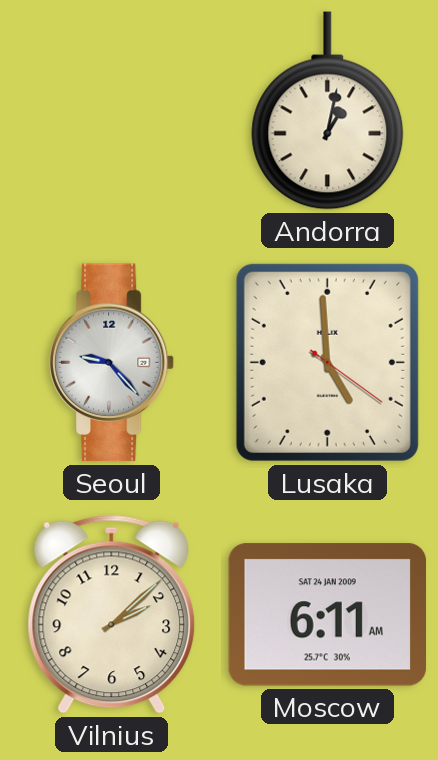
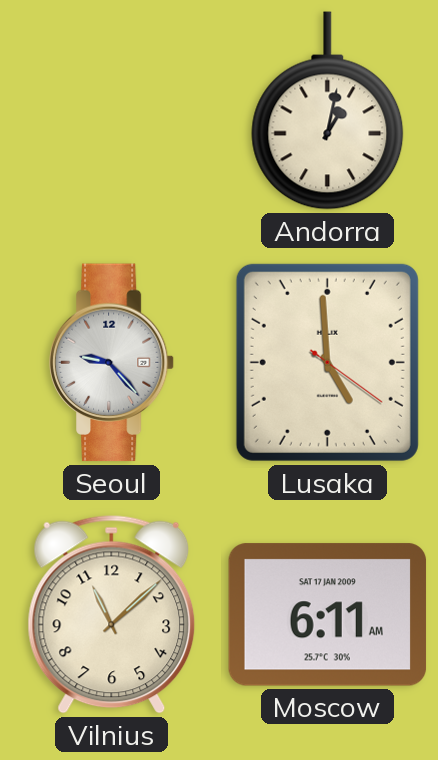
Vilnius: 2:08 -> 11:08 (112, 614)
Moscow date: SAT 24 JAN 2009 -> SAT 17 JAN 2009 (328, 615)
